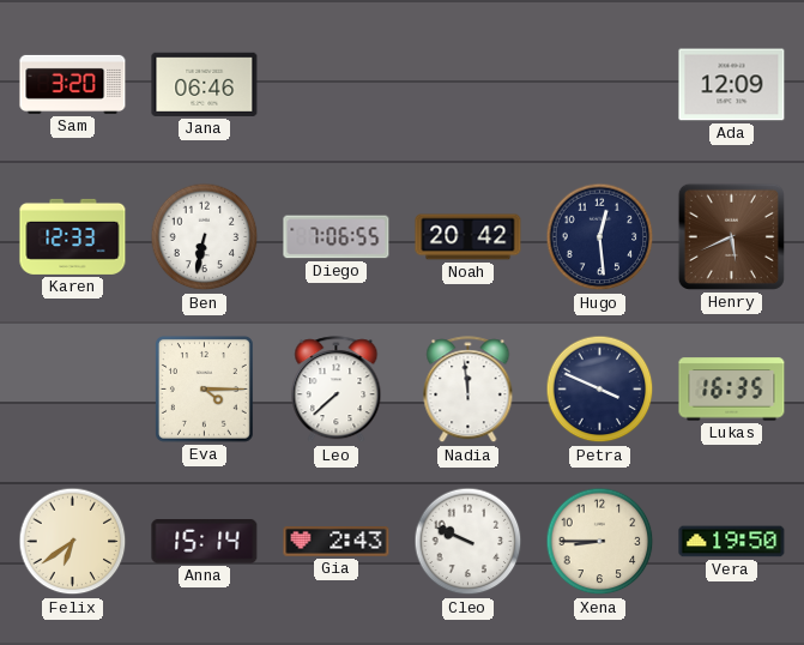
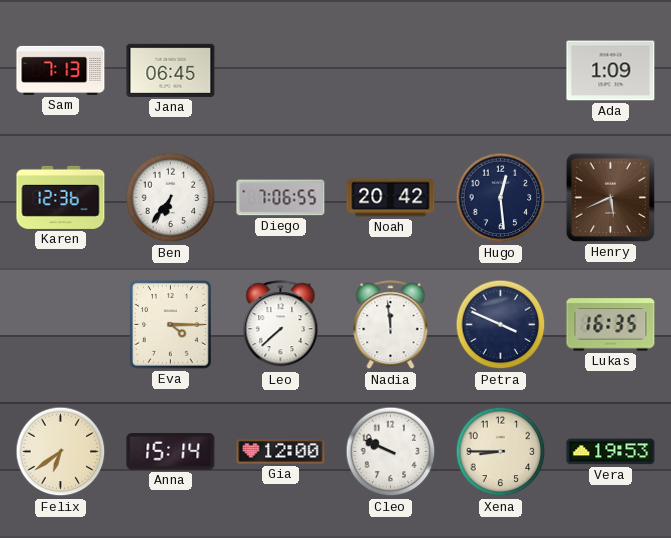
Sam: 3:20 -> 7:13 (61, 70)
Jana: 06:46 -> 06:45 (171, 70)
Ada: 12:09 -> 1:09 (611, 71)
Karen: 12:33 -> 12:36 (61, 197)
Ben: 6:32 -> 6:36 (171, 198)
Gia: 2:43 -> 12:00 (281, 452)
Vera: 19:50 -> 19:53 (611, 452)
